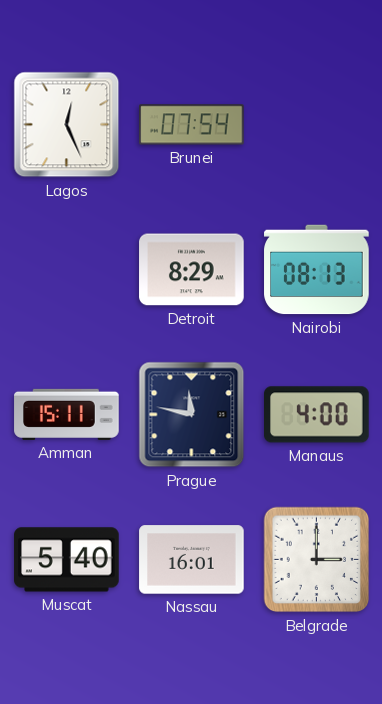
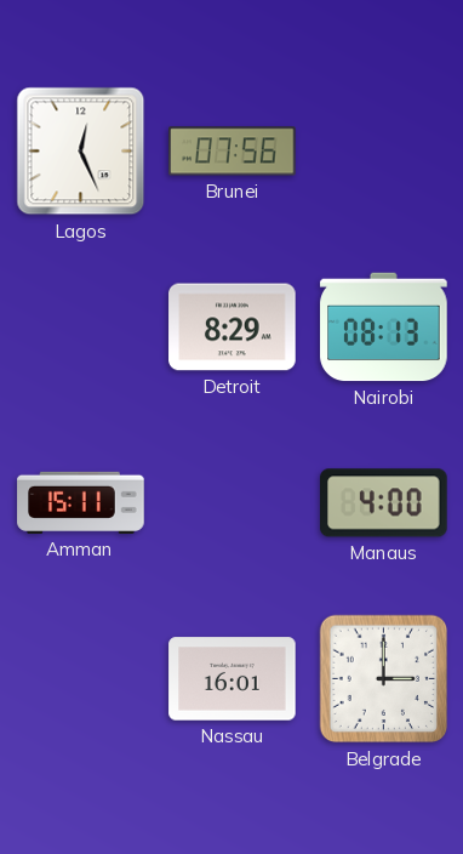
Brunei: 07:54 -> 07:56 (233, 152)
Prague: 11:47 -> none (192, 415)
Muscat: 5:40 -> none (67, 560)
